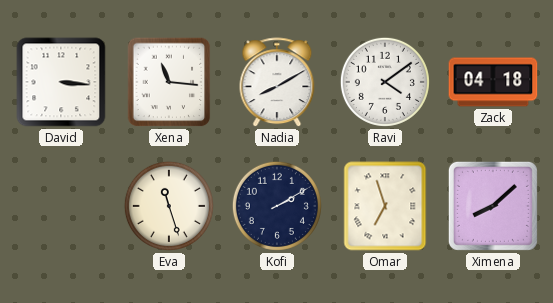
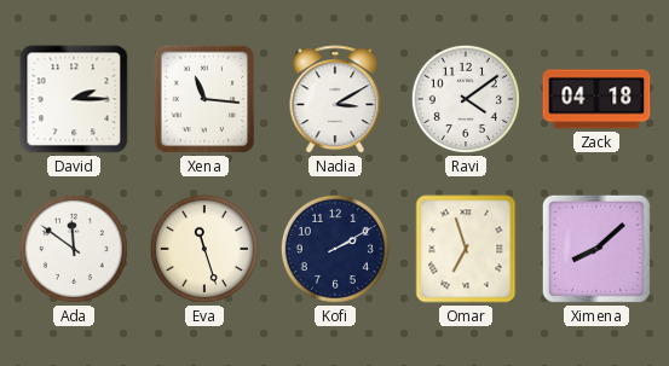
David: 3:16 -> 2:15 (74, 99)
Nadia: 8:10 -> 3:10 (335, 100)
Ada: none -> 11:51 (74, 249)
